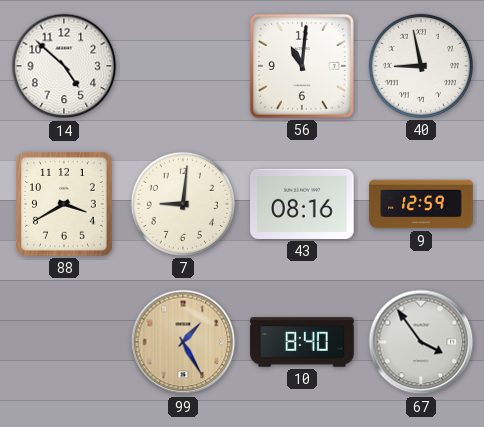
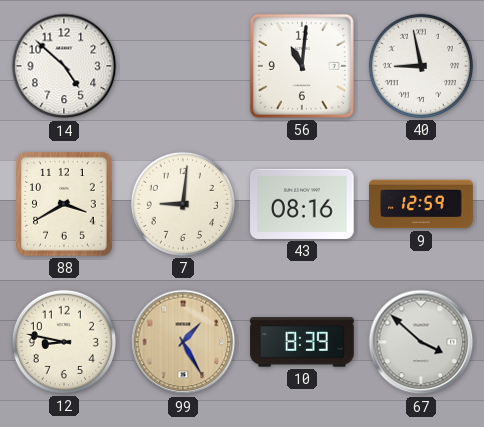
12: none -> 8:47 (64, 342)
10: 8:40 -> 8:39 (302, 342)
67: 3:54 -> 3:52 (421, 342)
